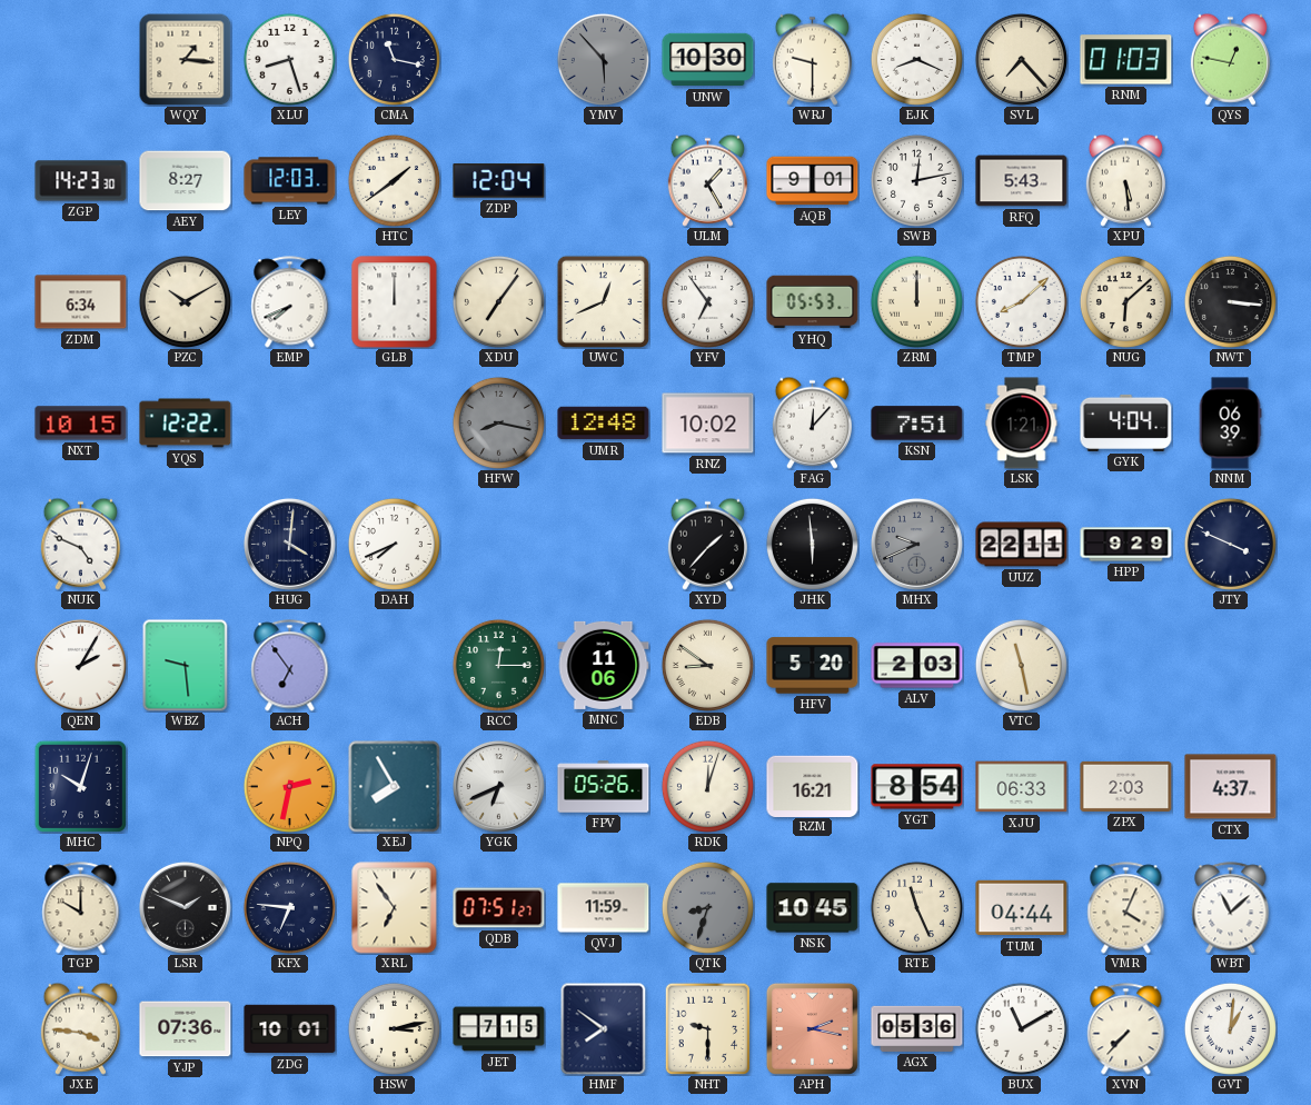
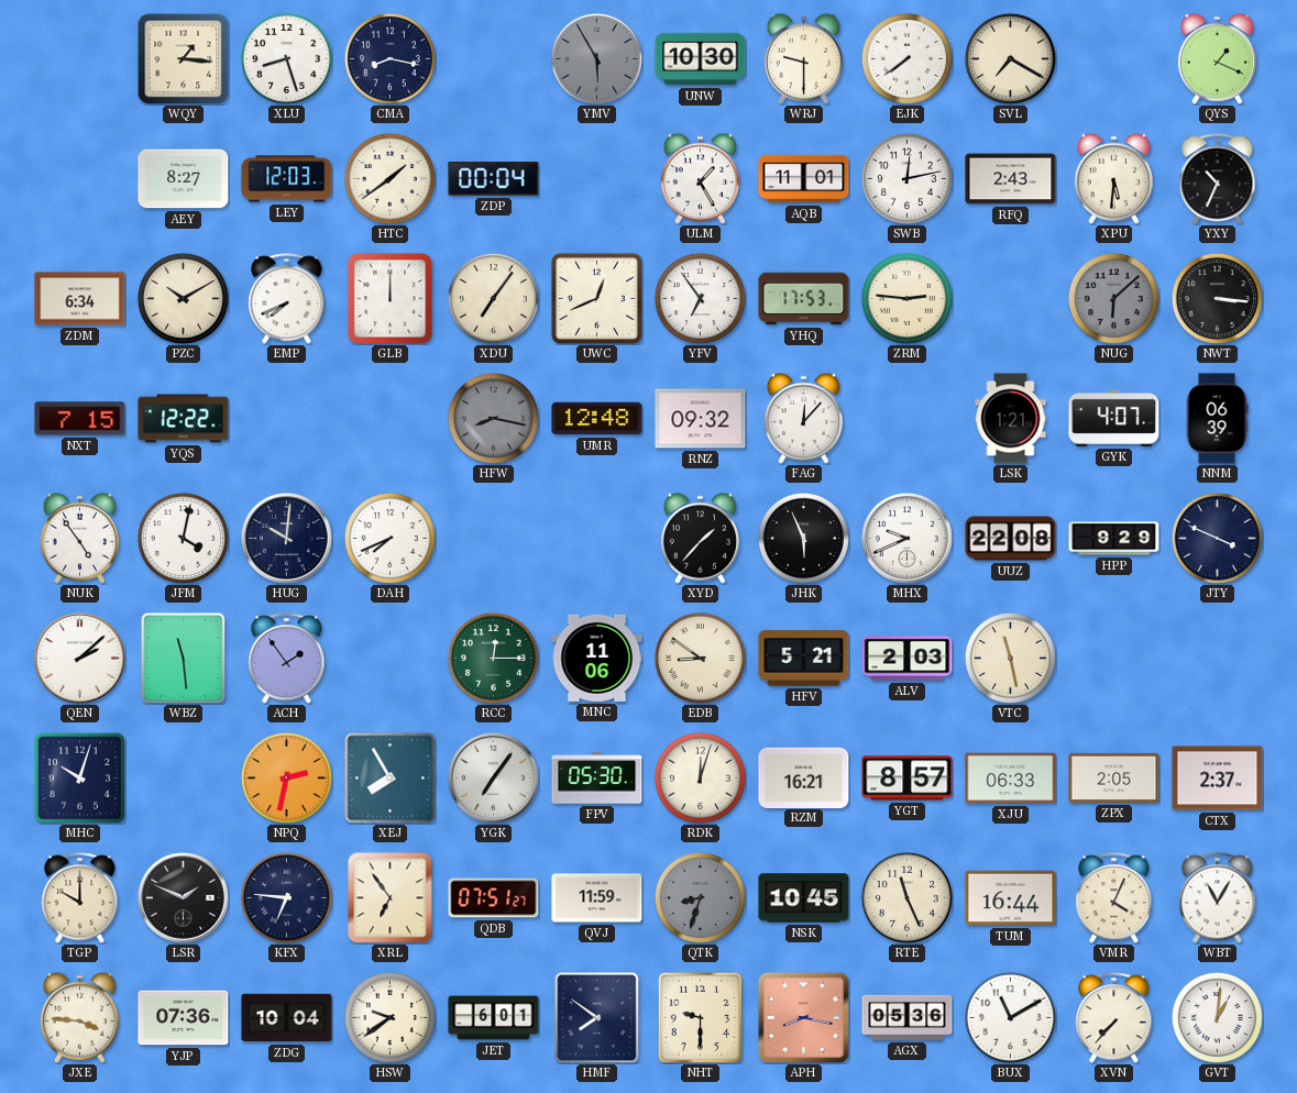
CMA: 11:17 -> 8:17 (389, 58)
YMV: 5:53 -> 5:55 (596, 58)
EJK: 8:19 -> 7:39 (906, 58)
SVL: 7:23 -> 7:20 (1010, 58)
RNM: 01:03 -> none (1126, 60)
QYS: 12:47 -> 1:19 (1217, 58)
ZGP: 14:23 -> none (81, 181)
ZDP: 12:04 -> 00:04 (494, 179)
AQB: 9:01 -> 11:01 (804, 179)
RFQ: 5:43 -> 2:43 (1011, 179)
XPU: 5:29 -> 5:31 (1113, 178)
YXY: none -> 10:34 (1218, 179)
YHQ: 05:53 -> 17:53 (804, 299)
ZRM: 12:00 -> 2:46 (906, 298)
TMP: 8:08 -> none (1021, 301)
NUG dial: cream -> grey (1113, 298)
NXT: 10:15 -> 7:15 (80, 419)
RNZ: 10:02 -> 09:32 (701, 419)
KSN: 7:51 -> none (917, 424)
GYK: 4:04 -> 4:07 (1114, 418)
NUK: 4:49 -> 4:54 (79, 538)
JFM: none -> 4:02 (183, 538)
HUG: 4:01 -> 10:01 (286, 538)
JHK: 5:59 -> 5:56 (803, 538)
MHX dial: grey -> white (906, 538)
UUZ: 22:11 -> 22:08 (1011, 539)
QEN: 2:05 -> 2:08 (79, 658)
WBZ: 9:29 -> 11:29 (184, 658)
ACH: 6:54 -> 1:54 (287, 659)
HFV: 5:20 -> 5:21 (804, 659)
YGK: 6:41 -> 7:06 (493, 777)
FPV: 05:26 -> 05:30 (597, 779)
YGT: 8:54 -> 8:57 (908, 779)
ZPX: 2:03 -> 2:05 (1114, 777)
CTX: 4:37 -> 2:37 (1218, 779)
TUM: 04:44 -> 16:44 (1011, 898)
WBT: 11:08 -> 11:05 (1218, 898)
ZDG: 10:01 -> 10:04 (287, 1018)
HSW: 3:13 -> 9:39 (389, 1017)
JET: 7:15 -> 6:01 (494, 1018)
APH: 2:17 -> 8:17 (803, 1017)
